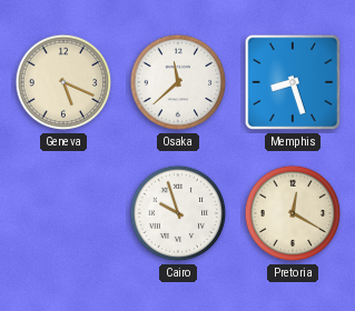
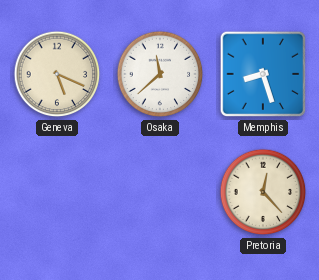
Cairo: 9:57 -> none (178, 213)
Pretoria: 12:20 -> 12:23 (263, 192)
